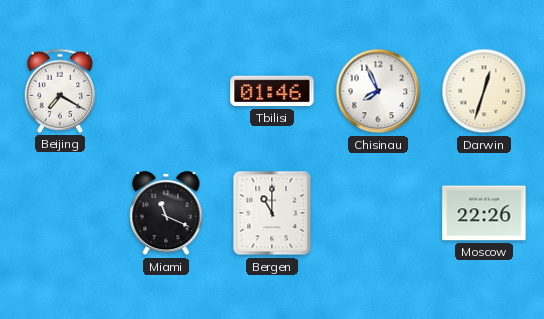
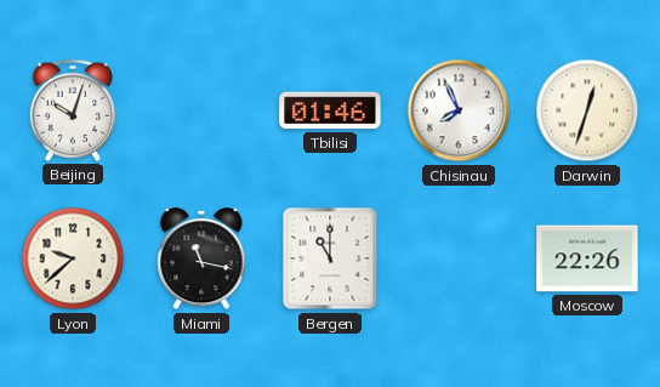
Beijing: 7:20 -> 10:03 (72, 110)
Lyon: none -> 9:38 (73, 258)
Miami: 11:19 -> 11:17 (201, 258)
